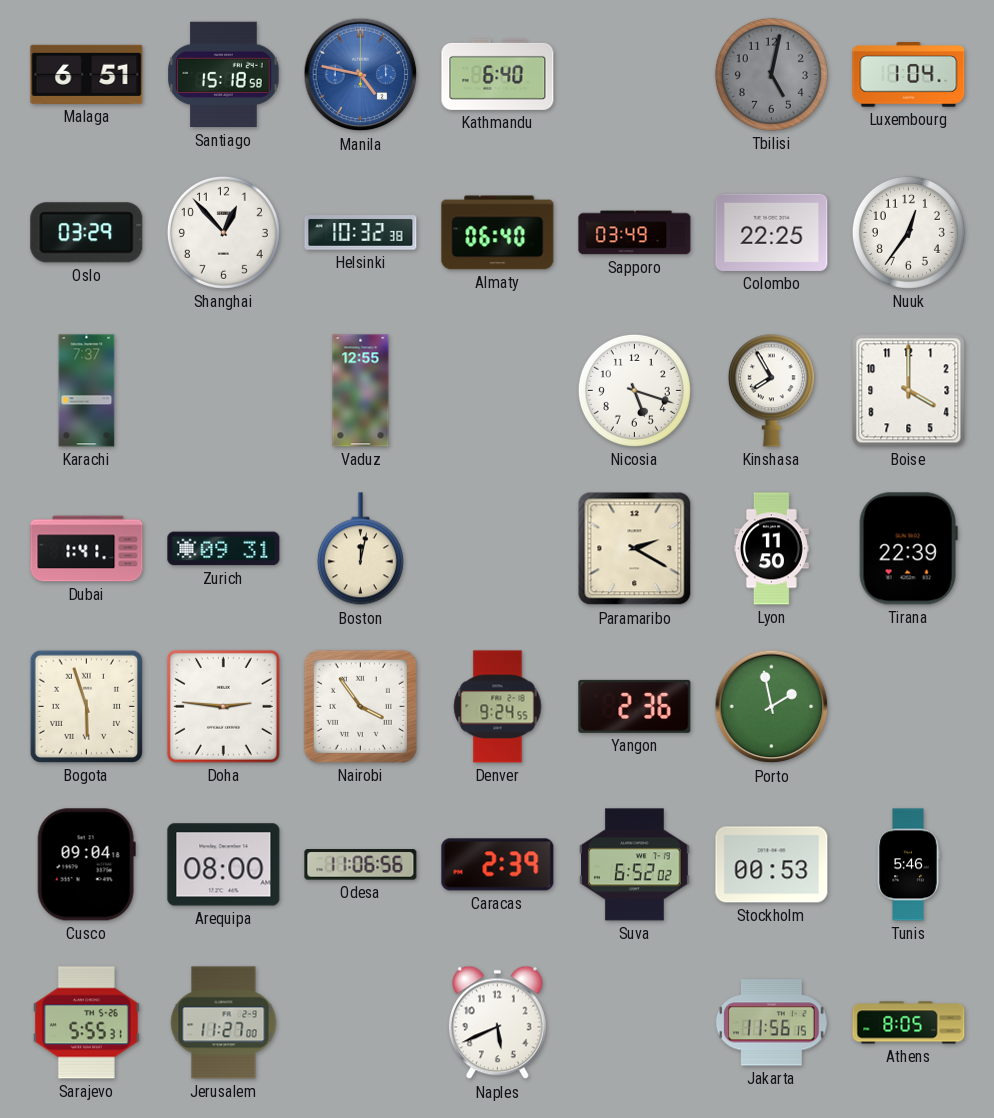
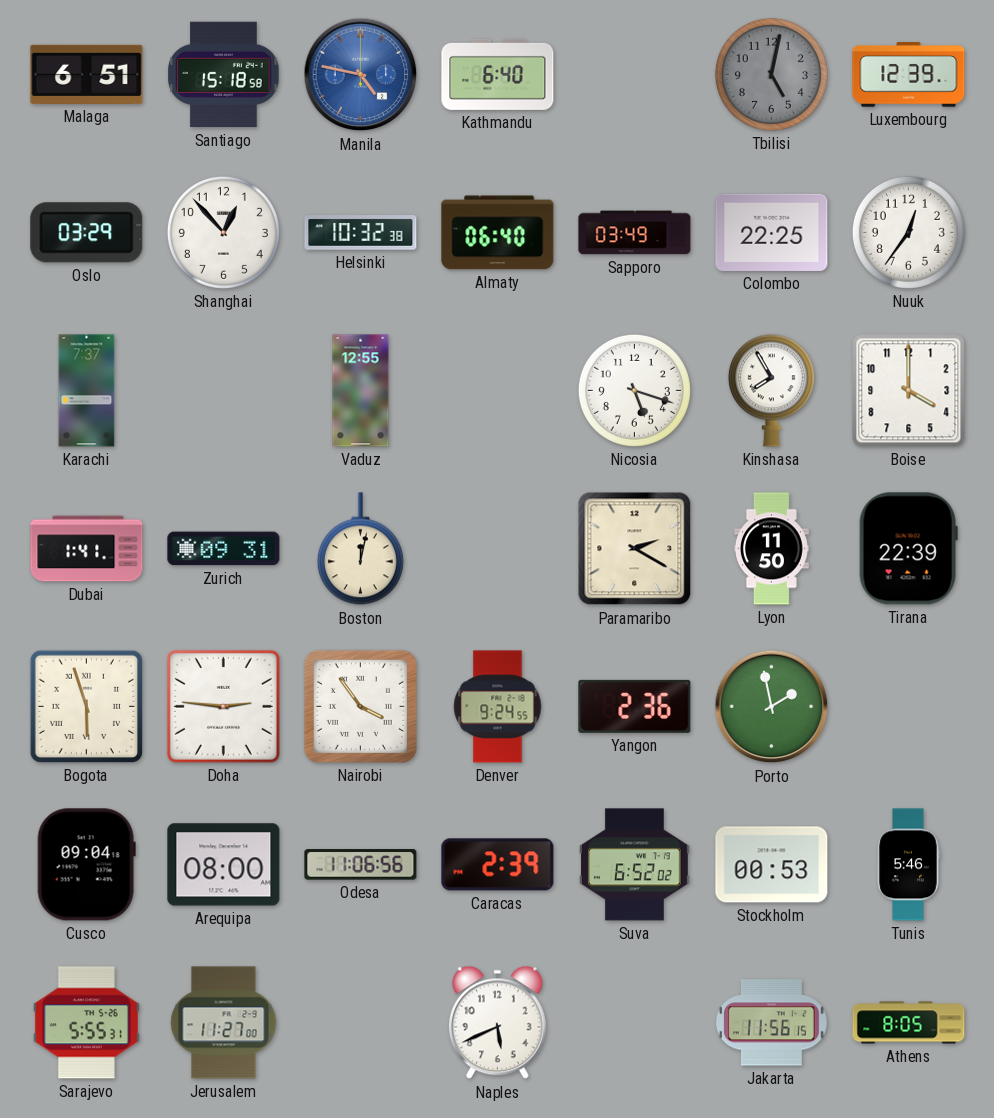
Luxembourg: 1:04 -> 12:39 (909, 75)
